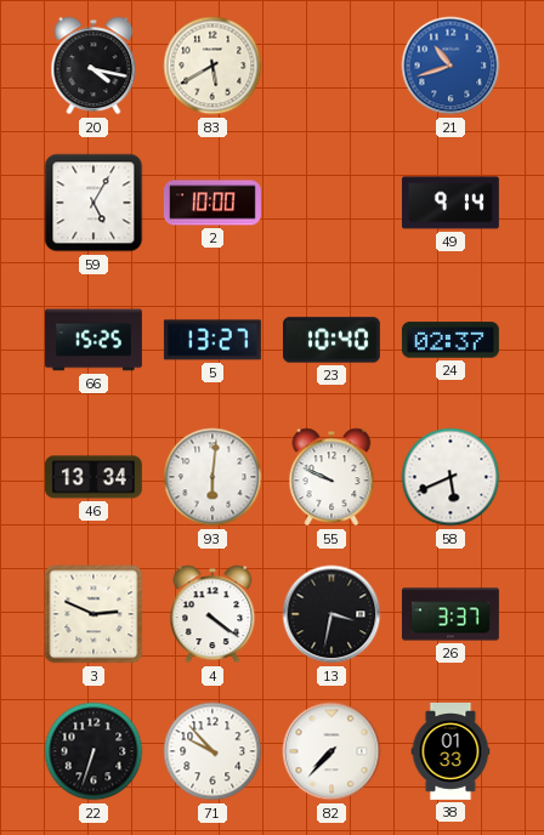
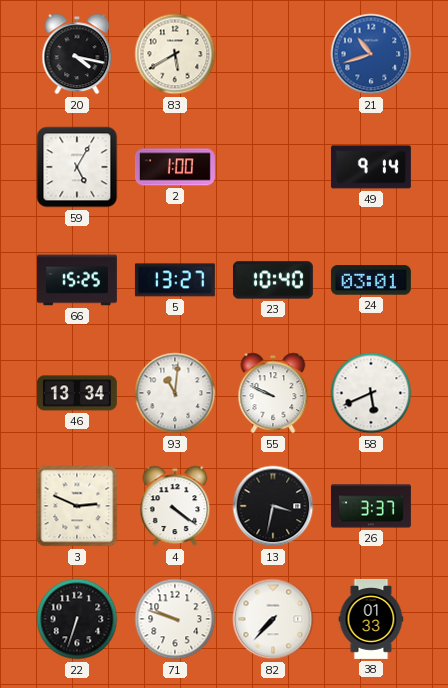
2: 10:00 -> 1:00 (175, 167)
24: 02:37 -> 03:01 (371, 280)
93: 6:01 -> 11:01 (175, 393)
71: 9:53 -> 9:48 (175, 619)
